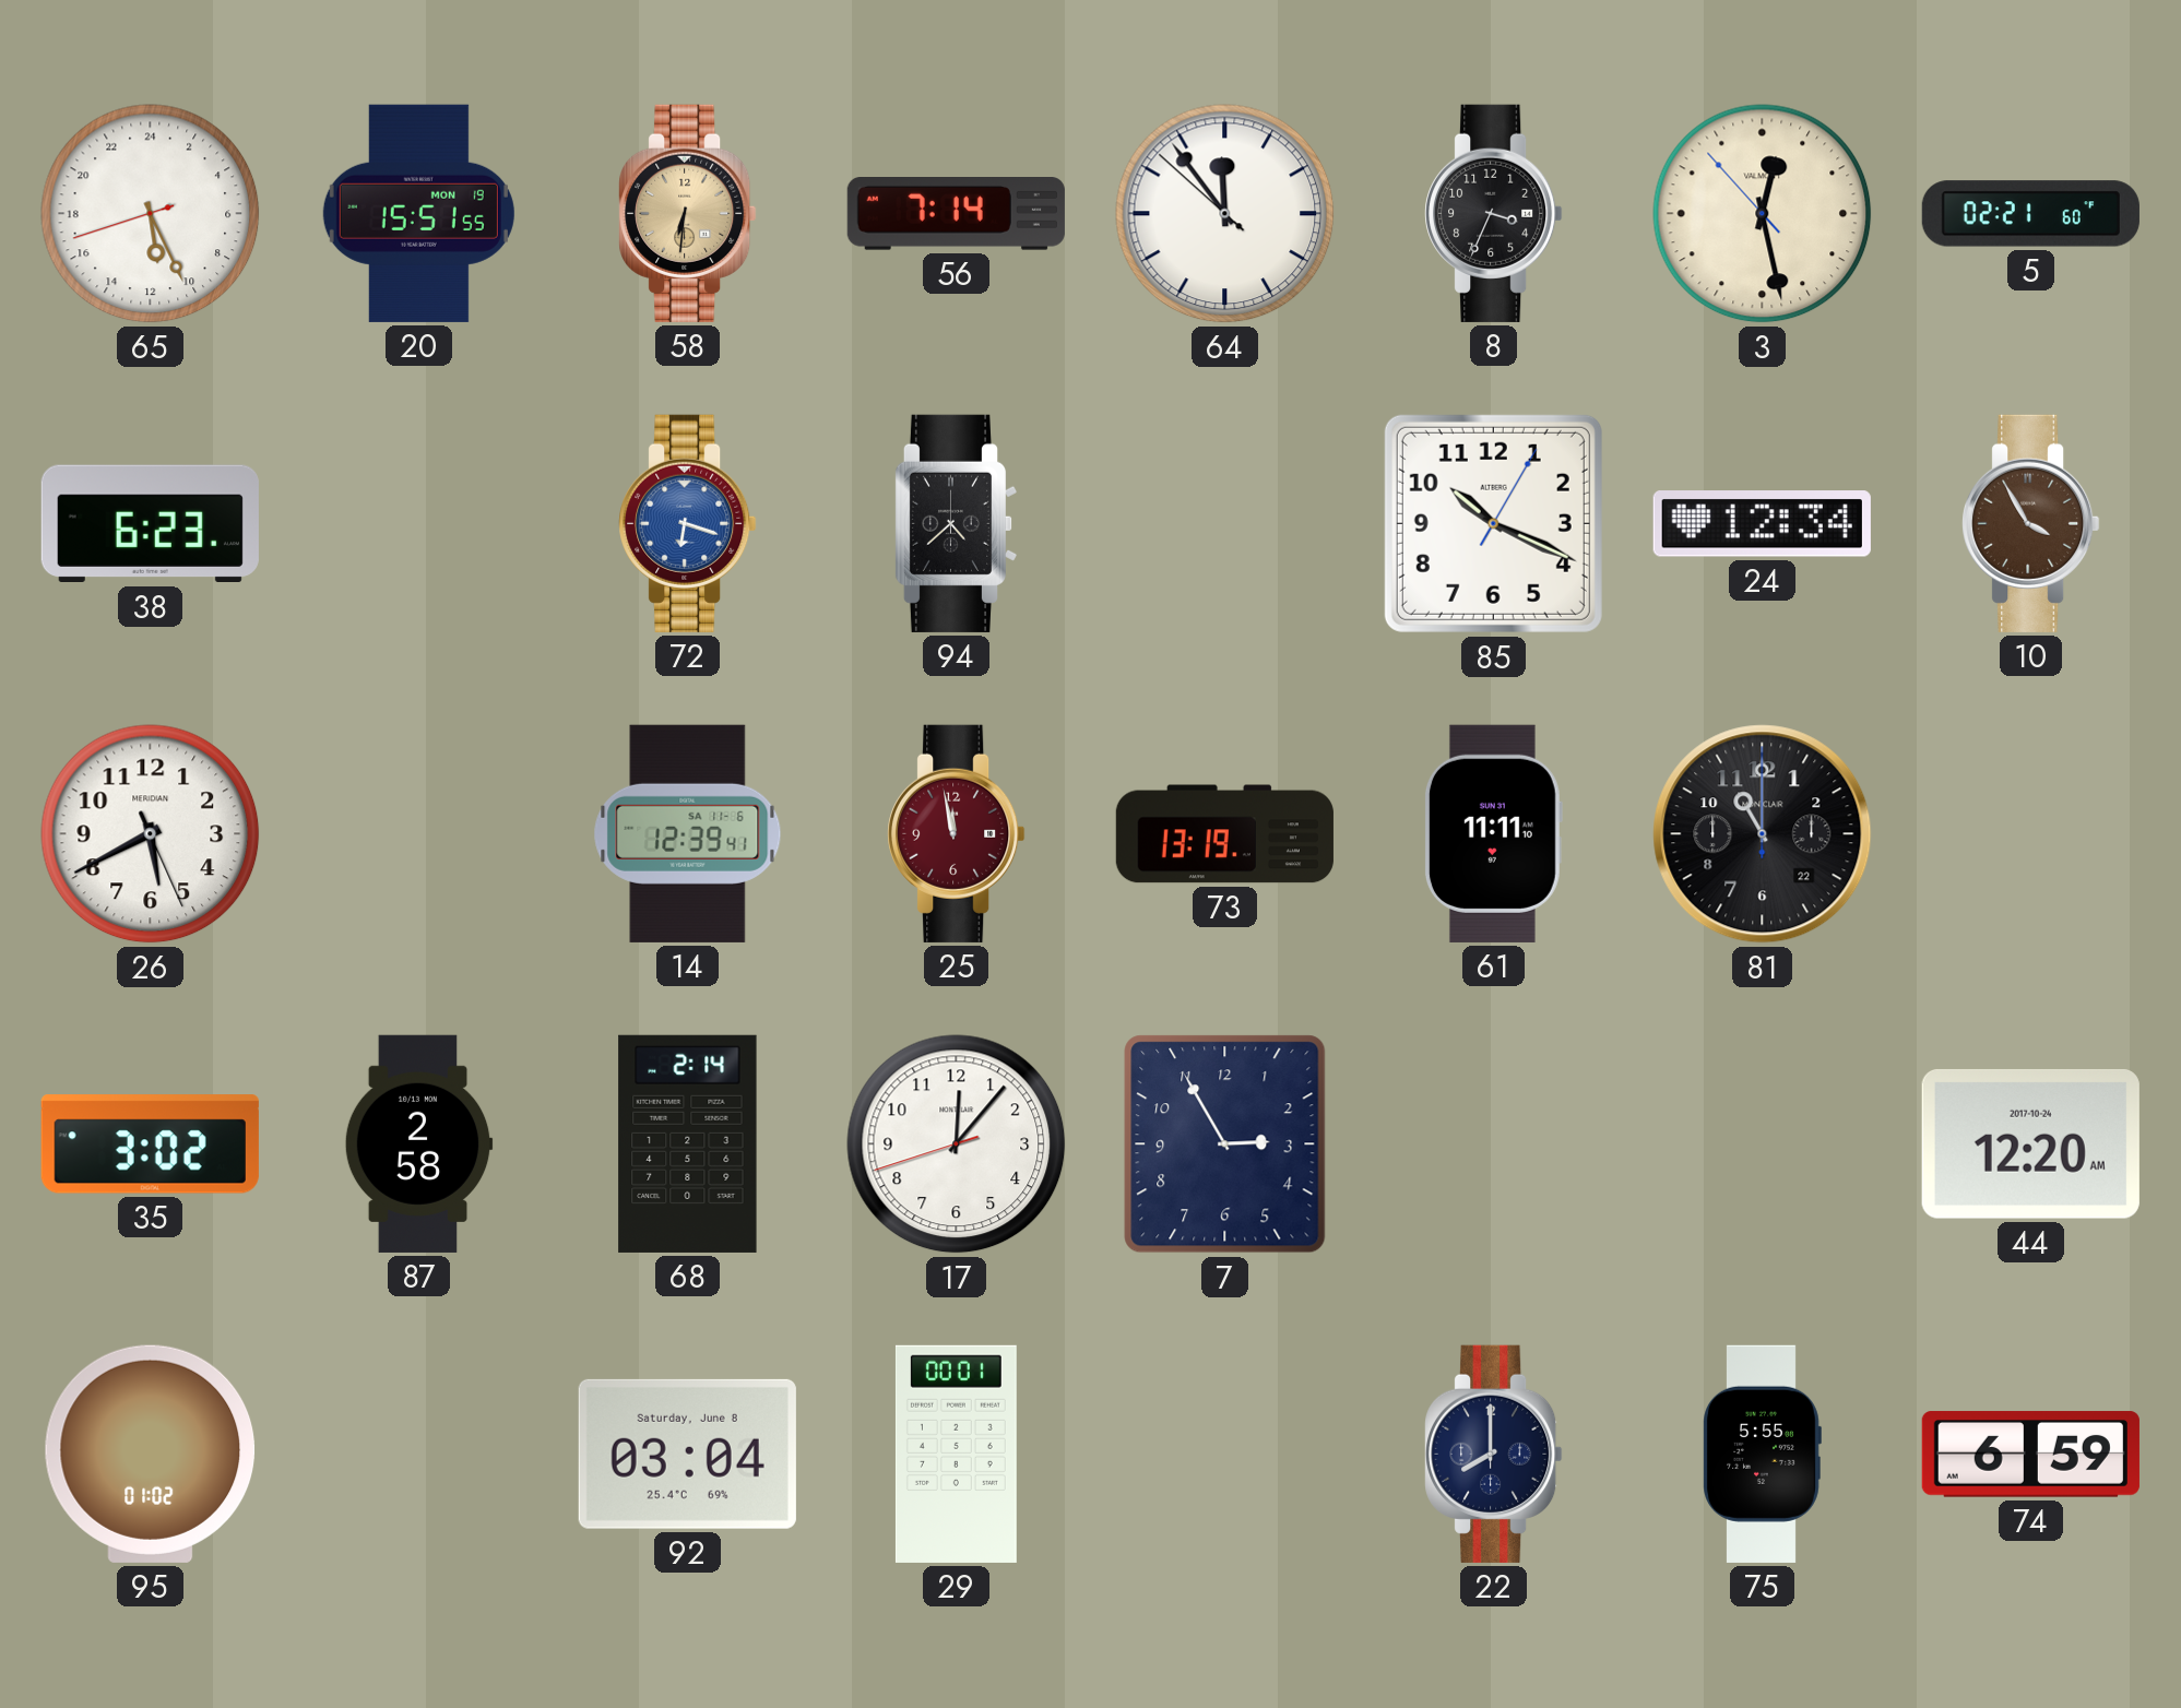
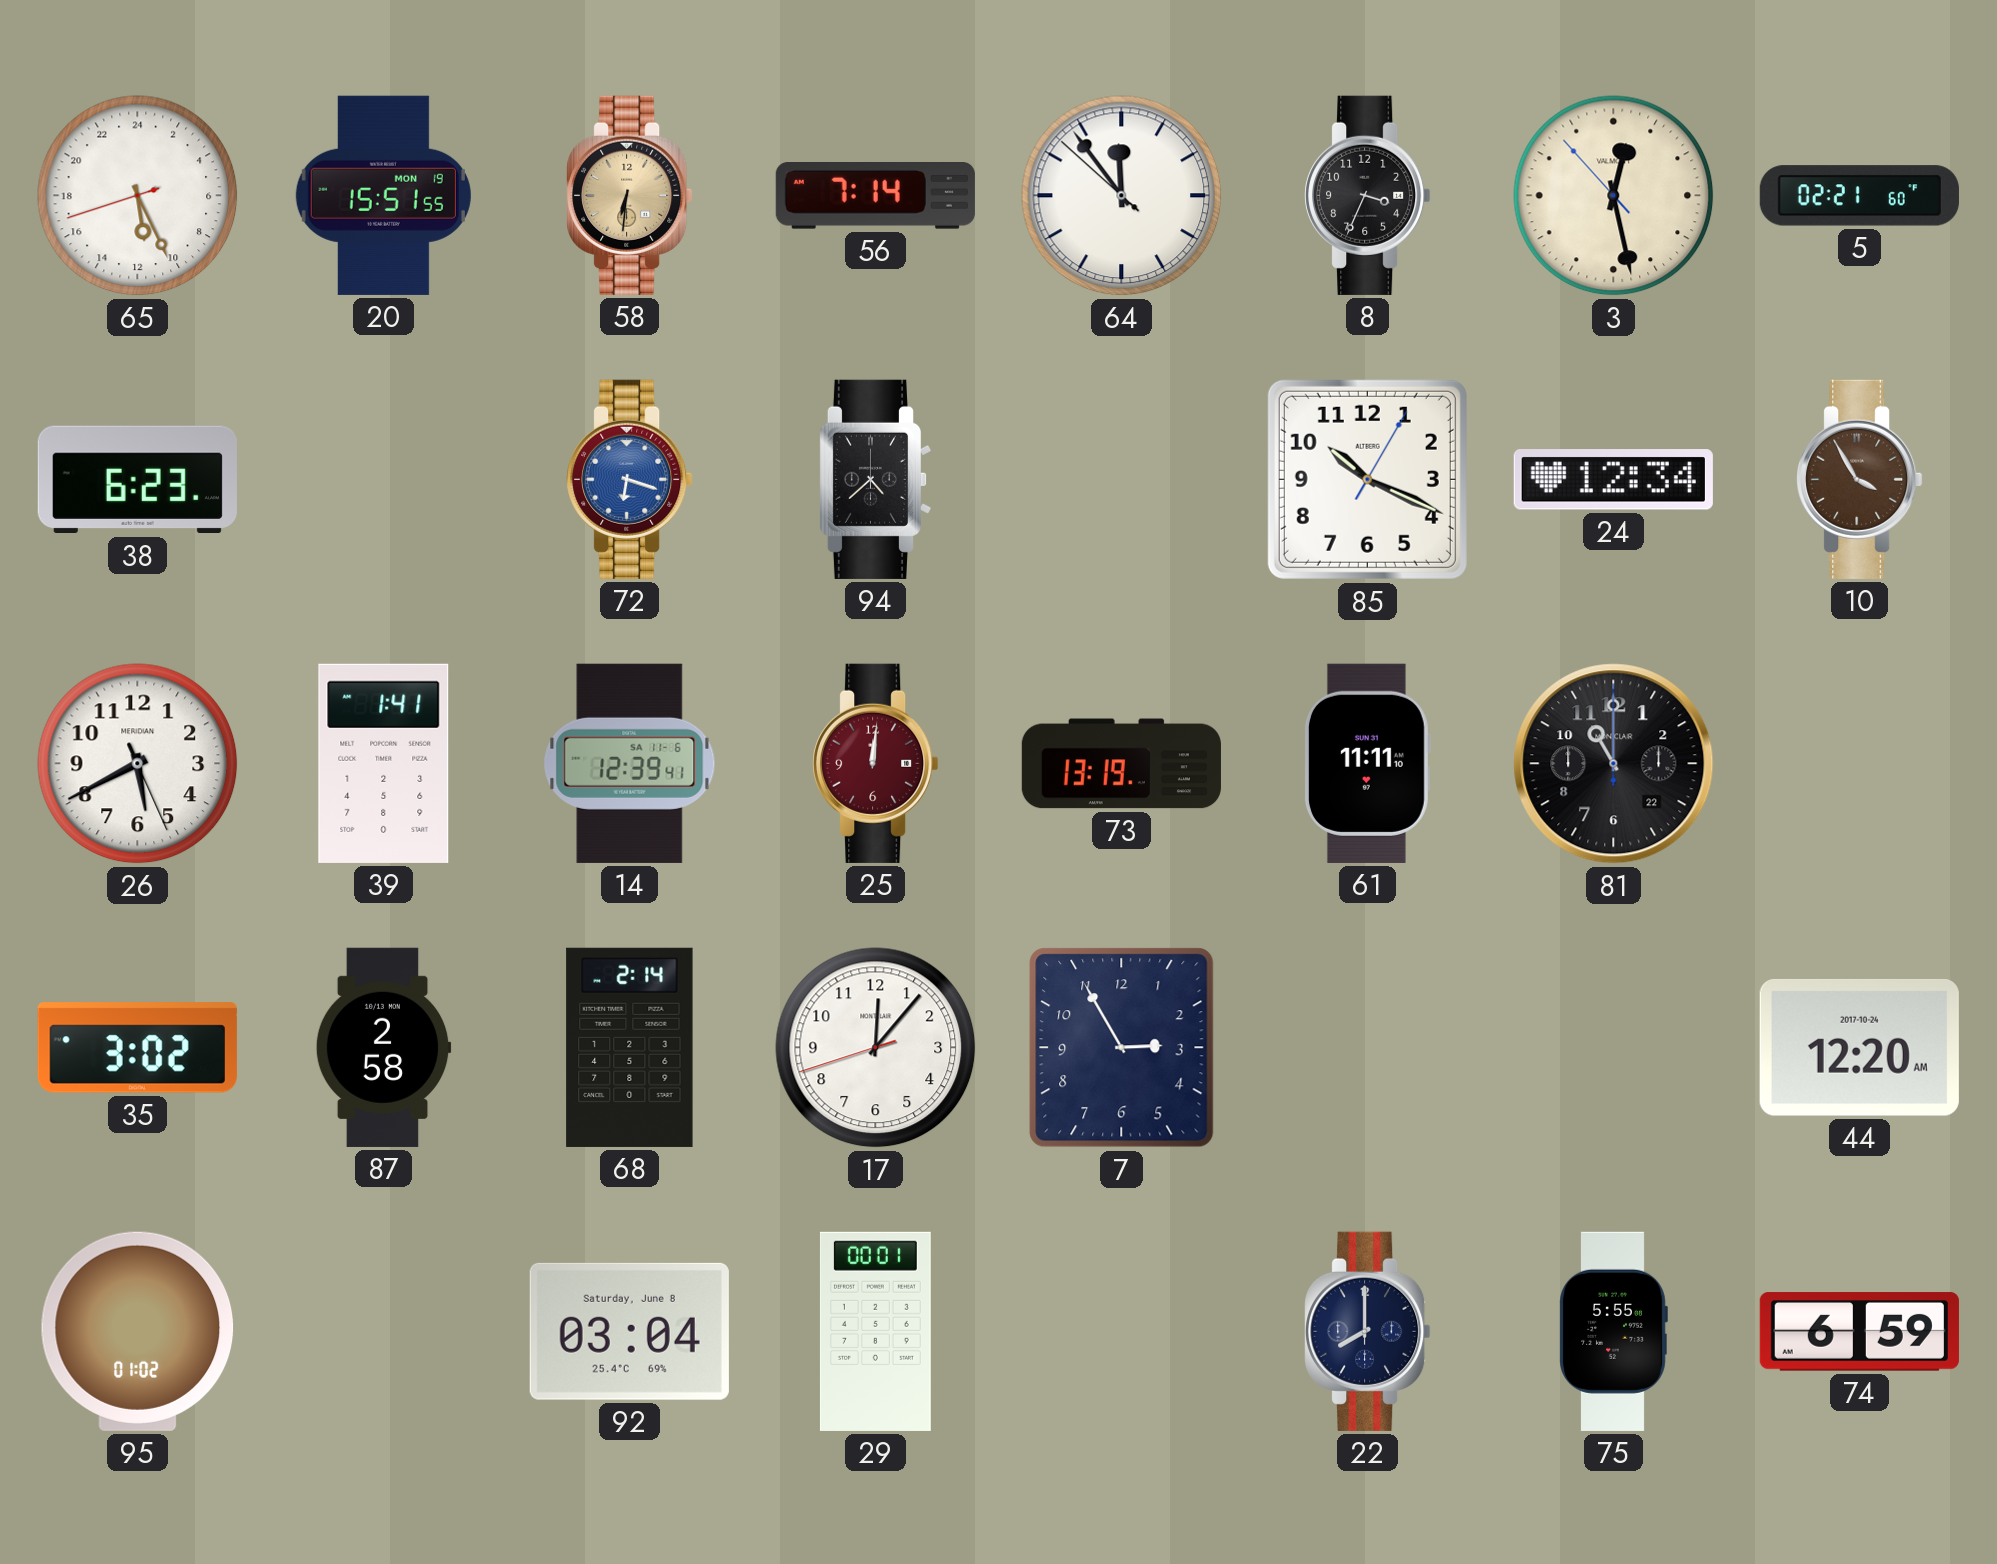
39: none -> 1:41 (384, 763)
25: 11:58 -> 12:01 (876, 763)
